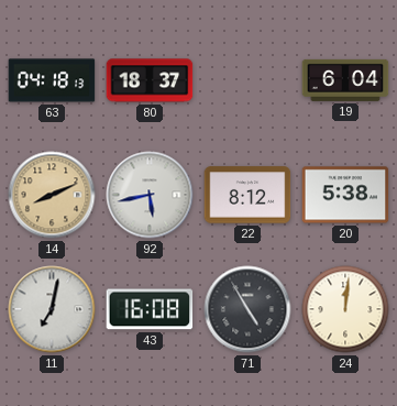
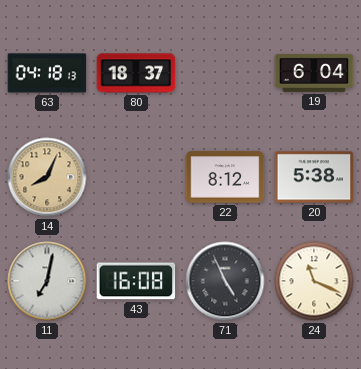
14: 8:11 -> 8:04 (47, 177)
92: 5:43 -> none (150, 195)
71: 4:55 -> 4:56 (225, 281)
24: 12:01 -> 11:19 (314, 281)
